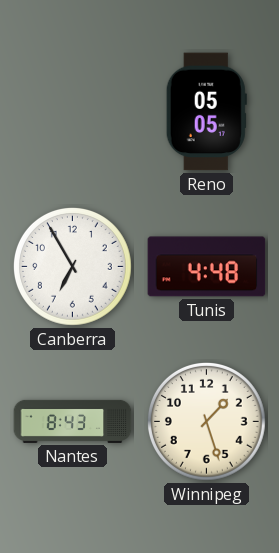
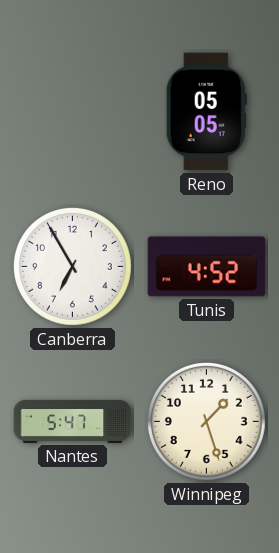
Tunis: 4:48 -> 4:52 (207, 267)
Nantes: 8:43 -> 5:47 (73, 421)
